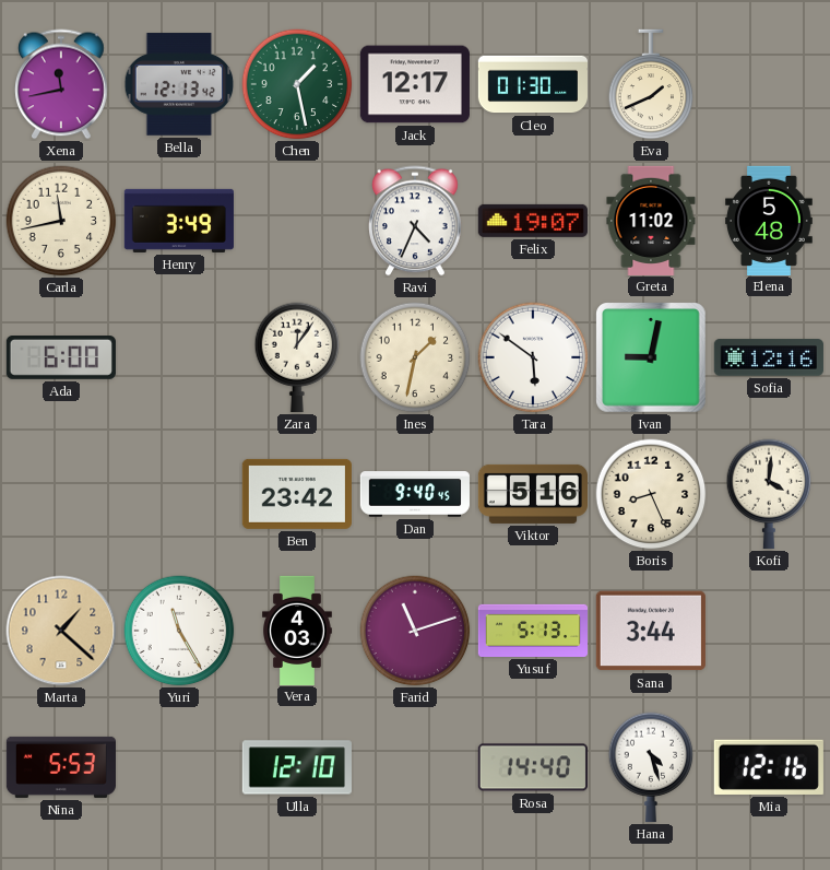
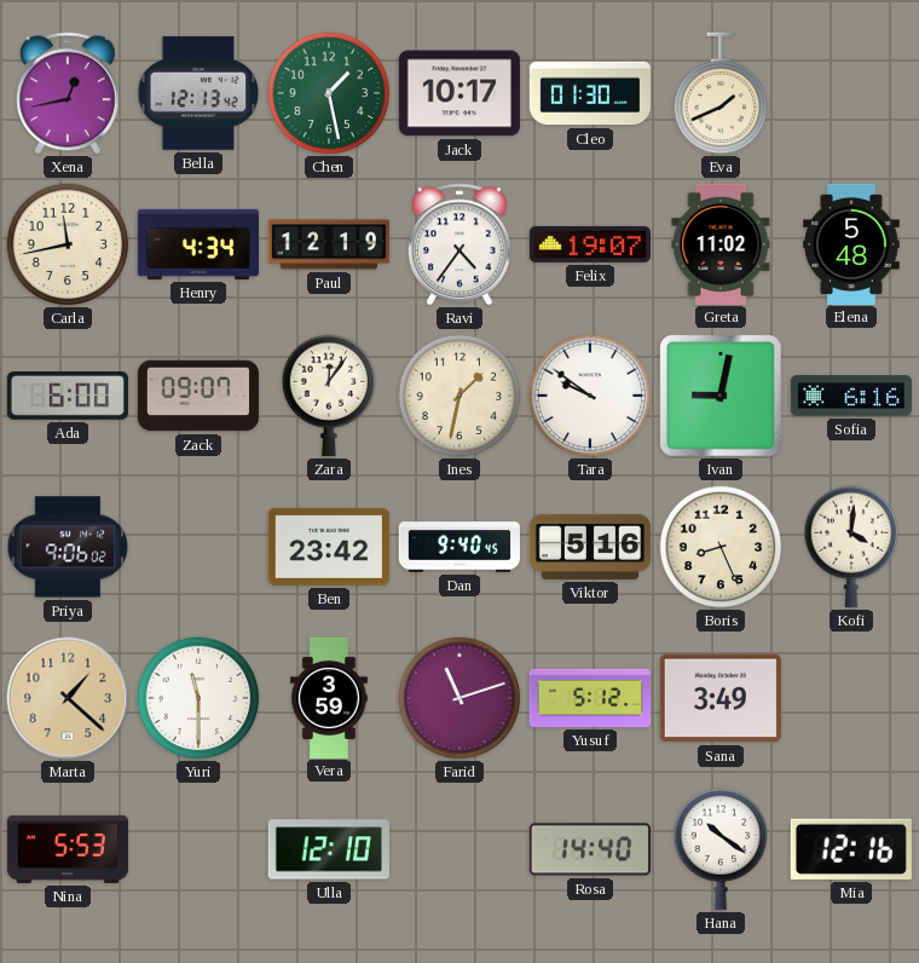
Xena: 11:43 -> 12:43 (68, 93)
Jack: 12:17 -> 10:17 (459, 93)
Henry: 3:49 -> 4:34 (198, 244)
Paul: none -> 12:19 (328, 244)
Ravi: 4:34 -> 4:36 (459, 244)
Zack: none -> 09:07 (198, 396)
Tara: 5:51 -> 9:51 (590, 396)
Sofia: 12:16 -> 6:16 (851, 396)
Priya: none -> 9:06 (68, 547)
Yuri: 11:25 -> 11:30 (198, 698)
Vera: 4:03 -> 3:59 (330, 697)
Yusuf: 5:13 -> 5:12 (589, 698)
Sana: 3:44 -> 3:49 (721, 698)
Hana: 4:27 -> 10:21 (721, 849)
